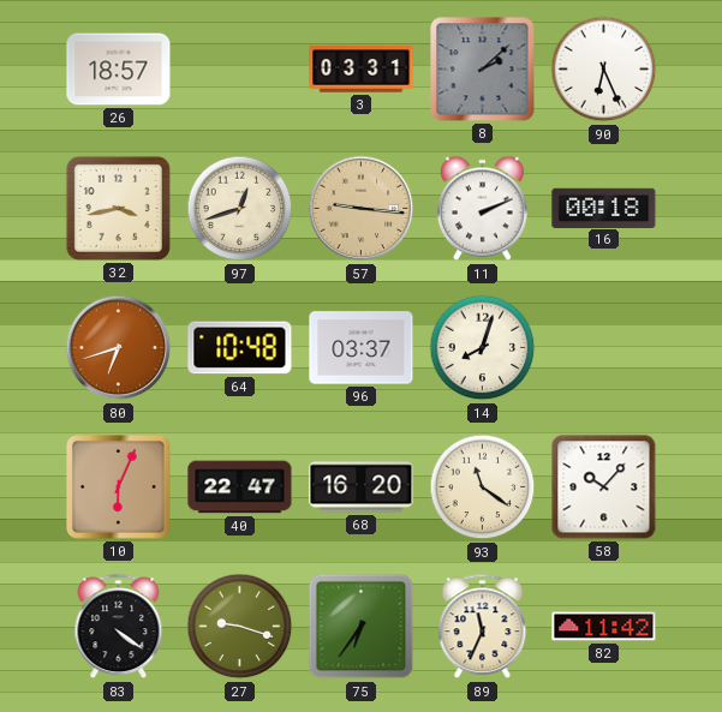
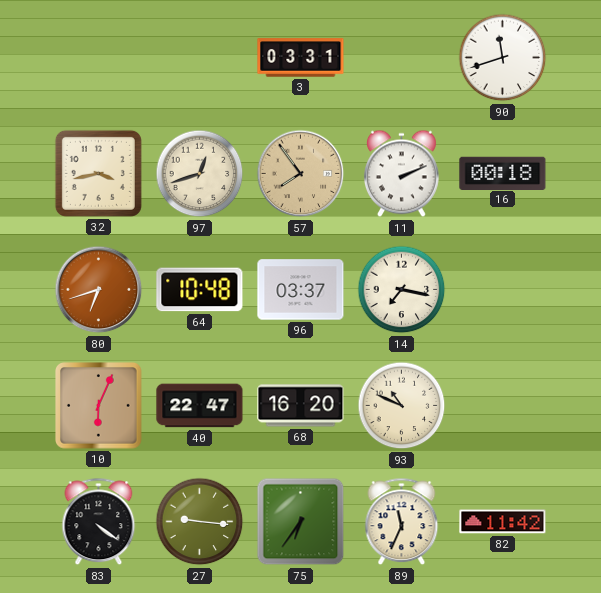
26: 18:57 -> none (119, 70)
8: 2:08 -> none (483, 70)
90: 6:26 -> 11:42 (503, 58)
57: 9:16 -> 7:54 (301, 174)
14: 8:03 -> 7:17 (402, 290)
93: 11:21 -> 10:49 (402, 406)
58: 10:07 -> none (604, 487)
27: 9:18 -> 9:16 (200, 522)
